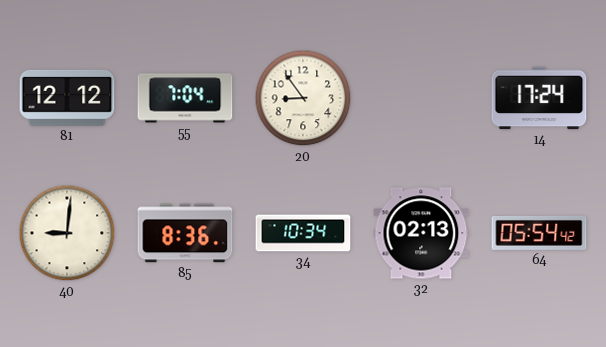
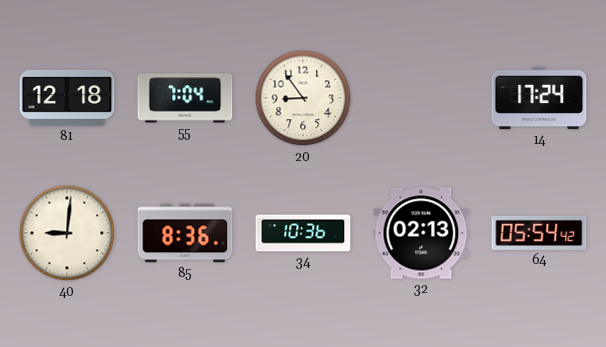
81: 12:12 -> 12:18 (67, 98)
34: 10:34 -> 10:36 (303, 233)
